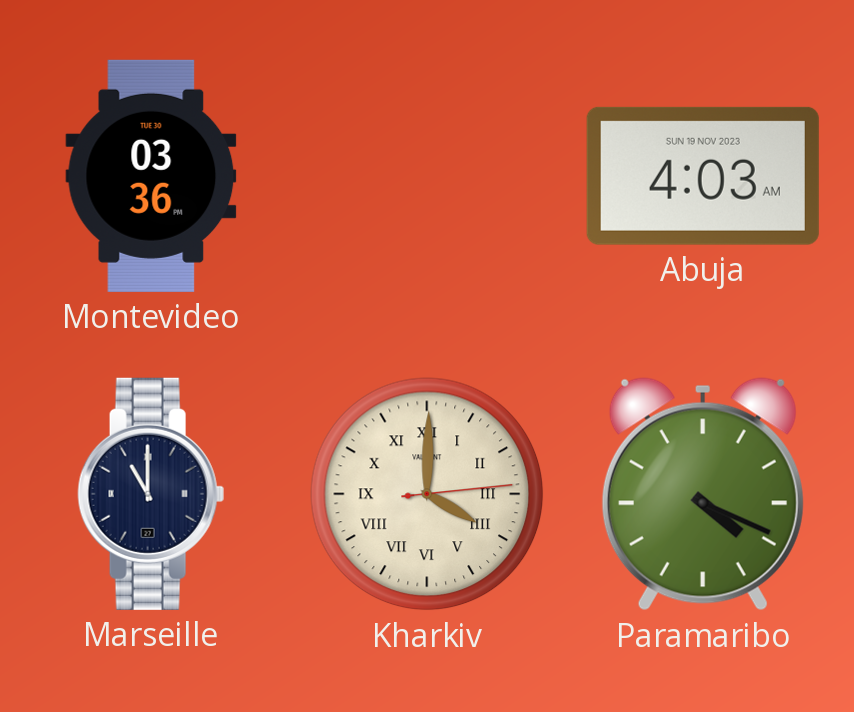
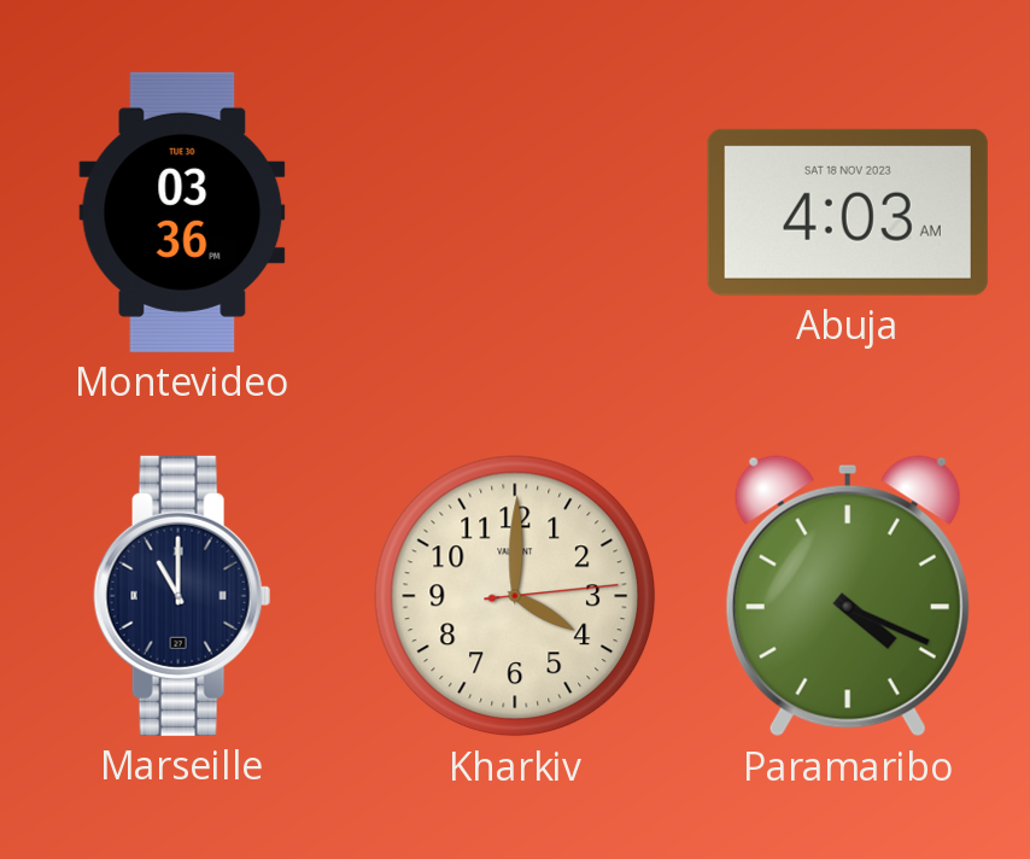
Abuja date: SUN 19 NOV 2023 -> SAT 18 NOV 2023 (848, 212)
Kharkiv numerals: Roman -> Arabic (515, 596)
